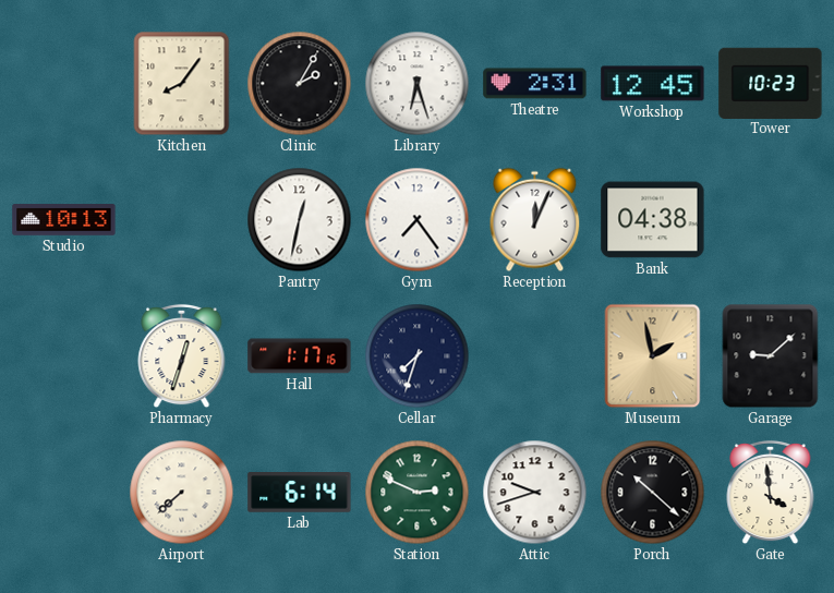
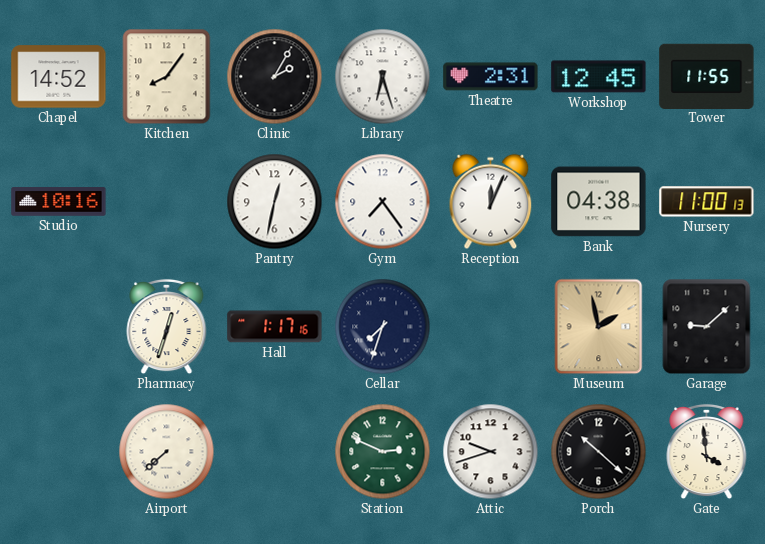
Chapel: none -> 14:52 (59, 77)
Tower: 10:23 -> 11:55 (707, 76)
Studio: 10:13 -> 10:16 (59, 202)
Nursery: none -> 11:00 (707, 202)
Lab: 6:14 -> none (300, 493)
